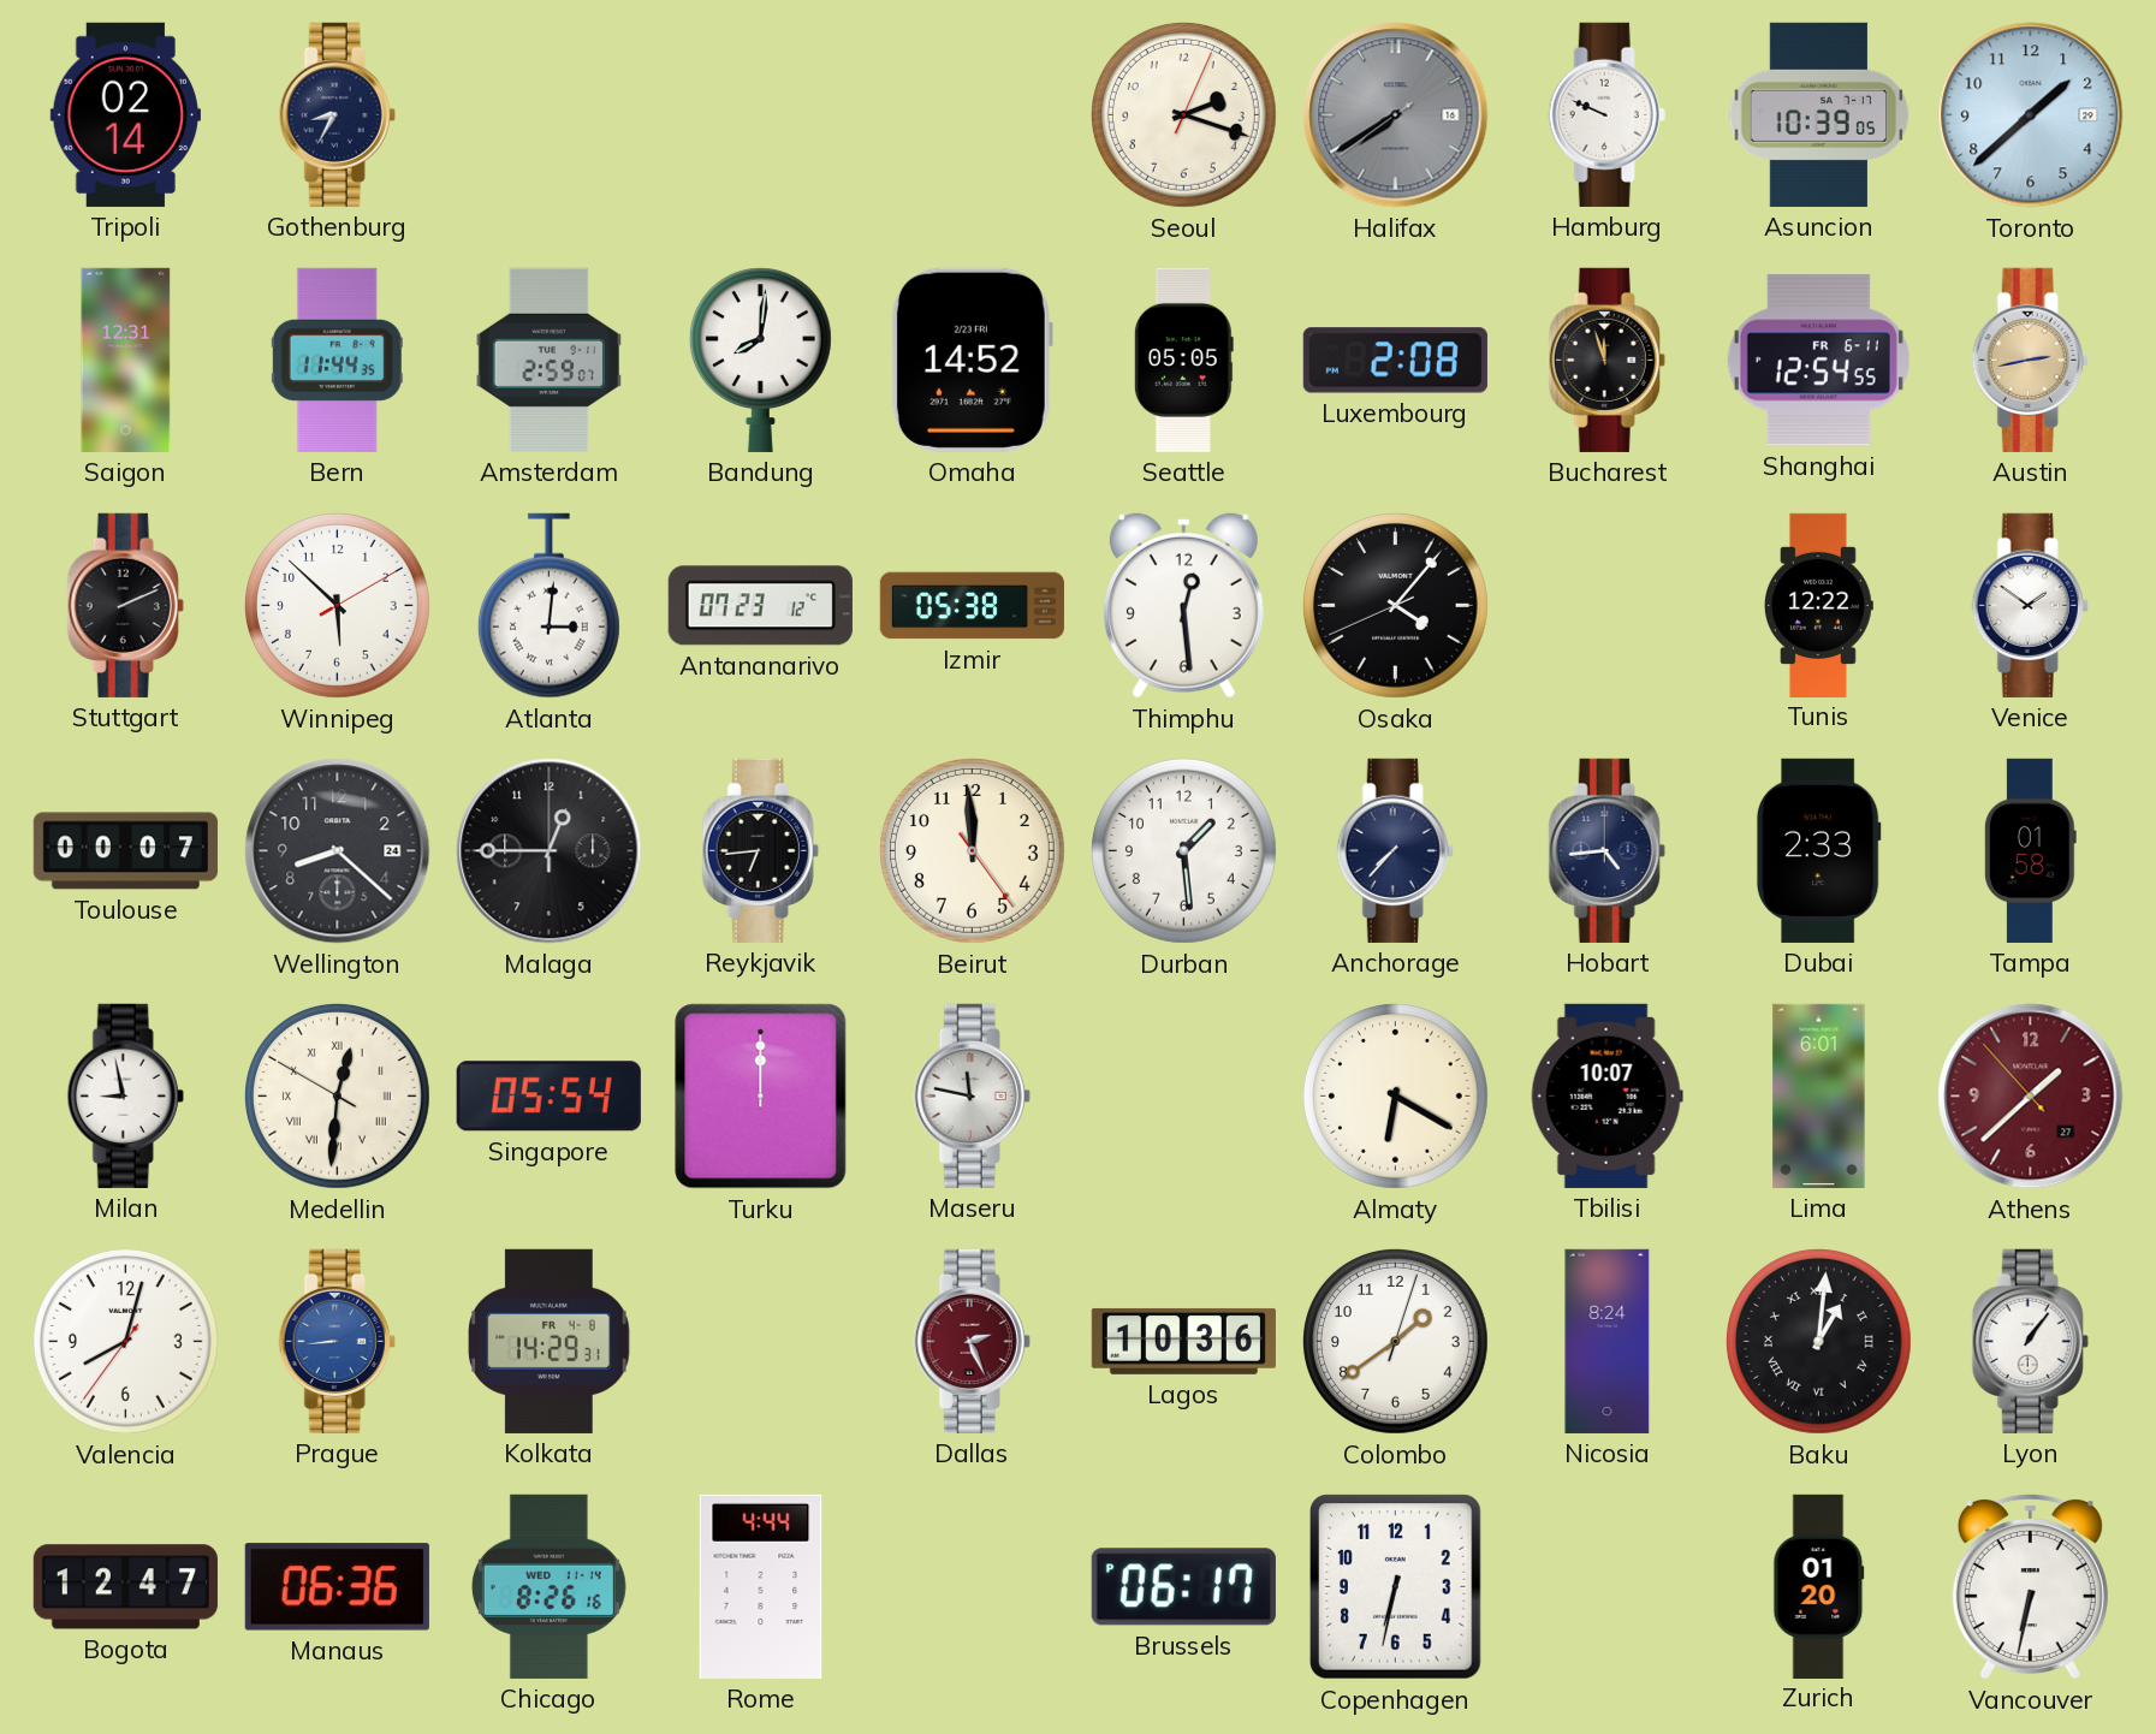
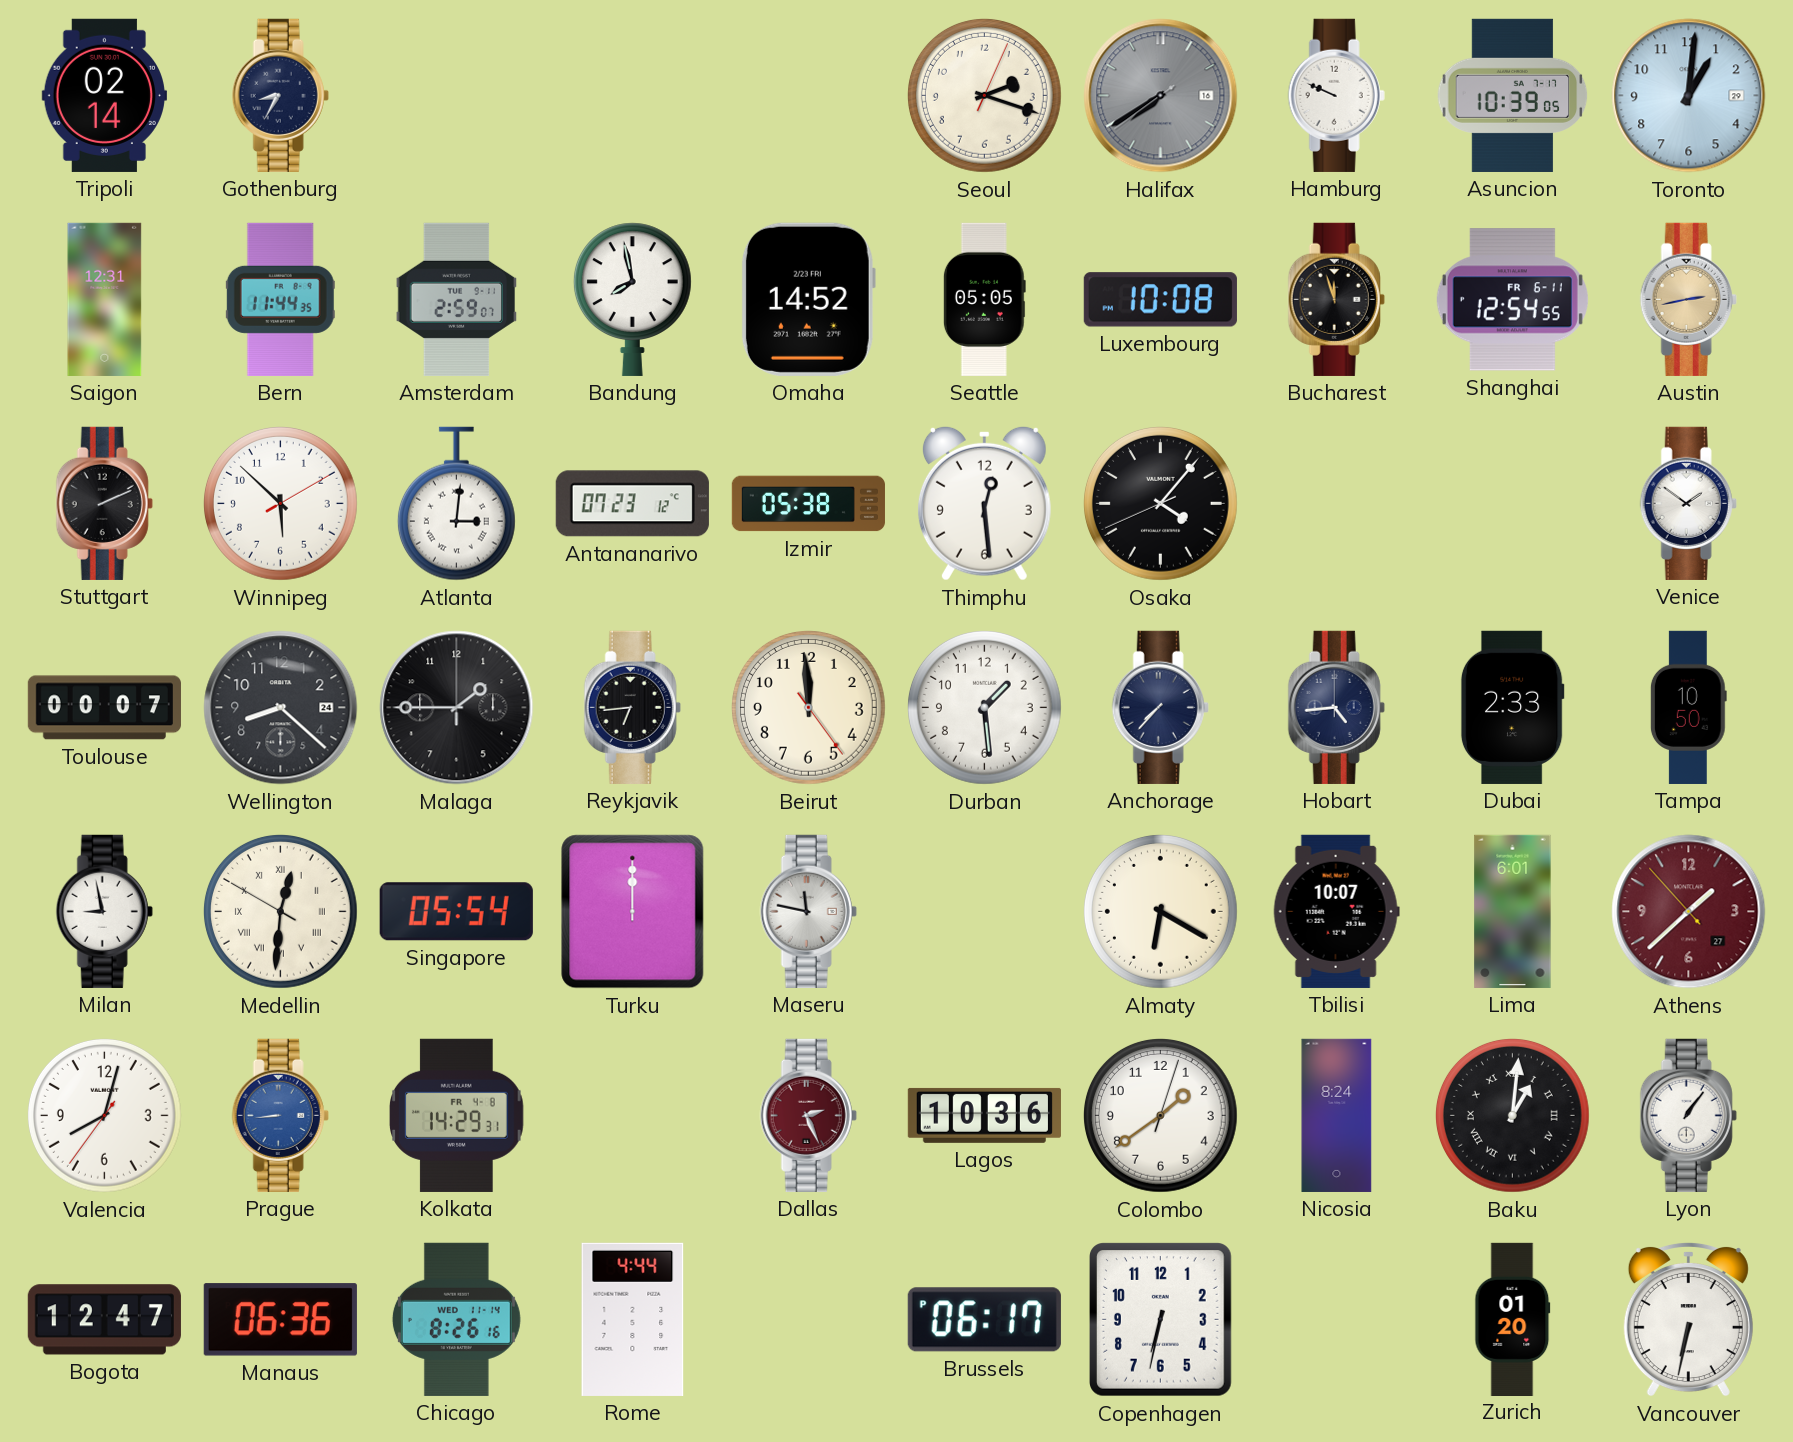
Toronto: 1:38 -> 1:01 (1689, 96)
Bandung: 8:01 -> 7:58 (632, 299)
Luxembourg: 2:08 -> 10:08 (1160, 300)
Tunis: 12:22 -> none (1818, 605)
Malaga: 12:45 -> 1:45 (457, 708)
Tampa: 01:58 -> 10:50 (1688, 707)
